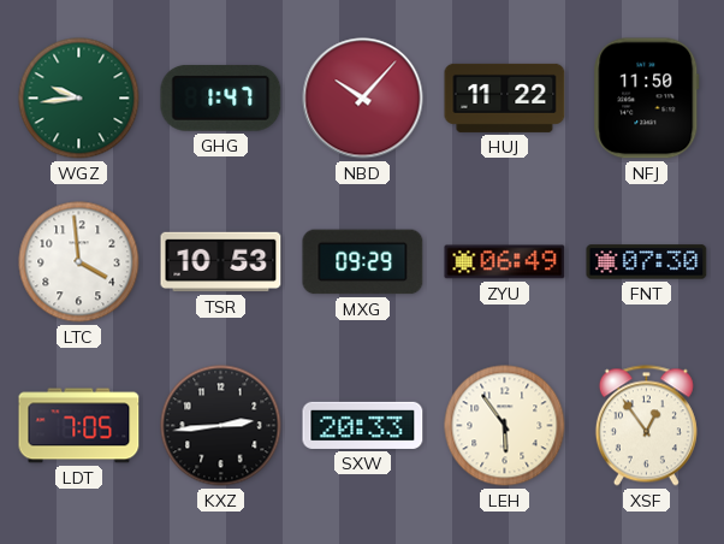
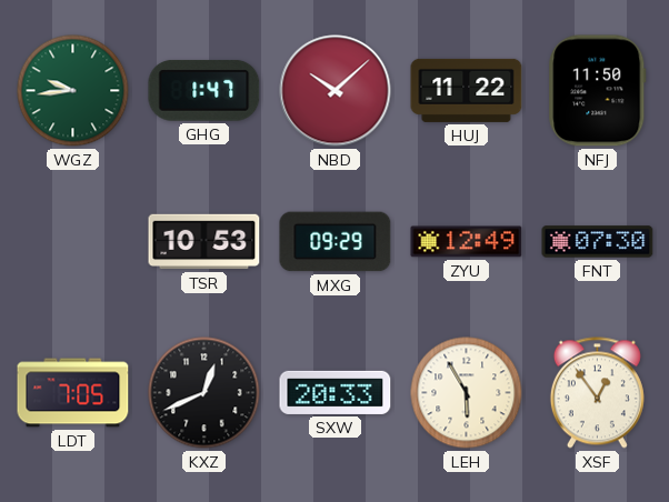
NBD: 10:07 -> 10:08 (336, 91)
LTC: 3:59 -> none (79, 262)
ZYU: 06:49 -> 12:49 (467, 242)
KXZ: 2:44 -> 12:41 (204, 393)
LEH: 5:54 -> 5:55 (467, 393)
